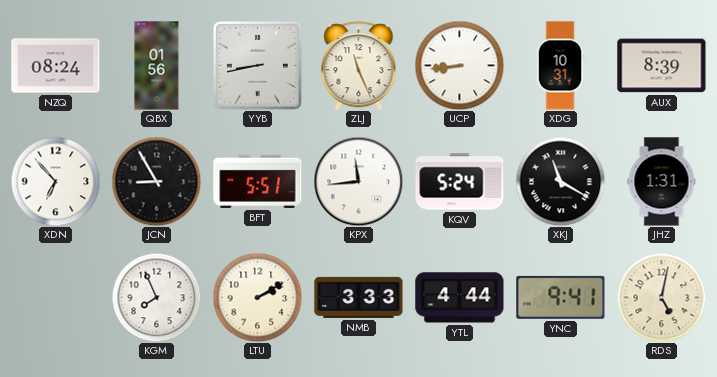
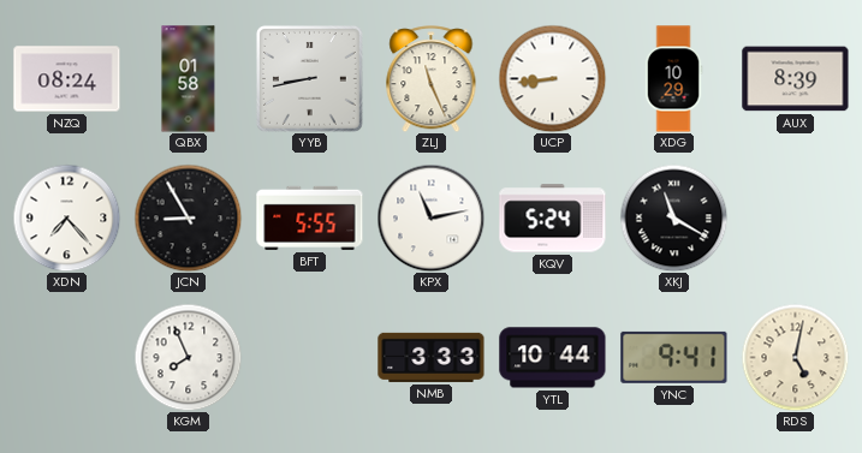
QBX: 01:56 -> 01:58 (189, 79)
XDG: 10:31 -> 10:29 (673, 79)
XDN: 6:53 -> 7:23 (66, 217)
BFT: 5:51 -> 5:55 (310, 217)
KPX: 11:44 -> 11:13 (430, 217)
JHZ: 1:31 -> none (662, 182)
LTU: 2:10 -> none (257, 297)
YTL: 4:44 -> 10:44 (553, 358)
